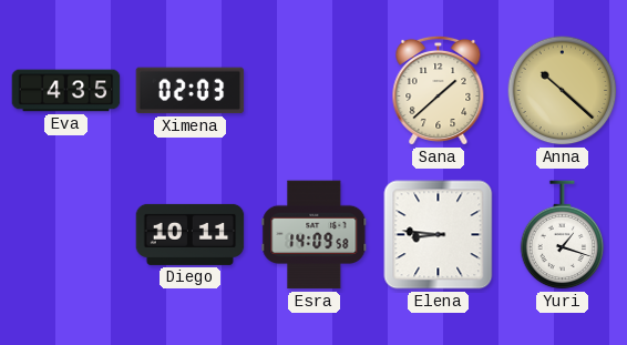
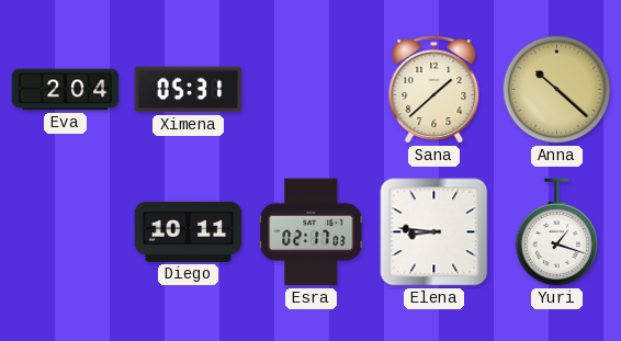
Eva: 4:35 -> 2:04 (66, 90)
Ximena: 02:03 -> 05:31 (189, 90)
Esra: 14:09 -> 02:17 (312, 232)
